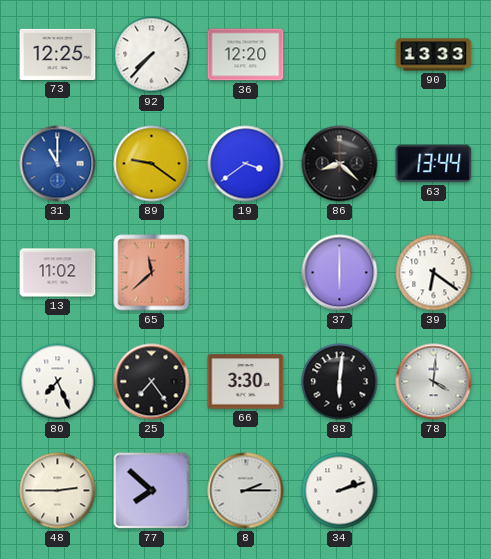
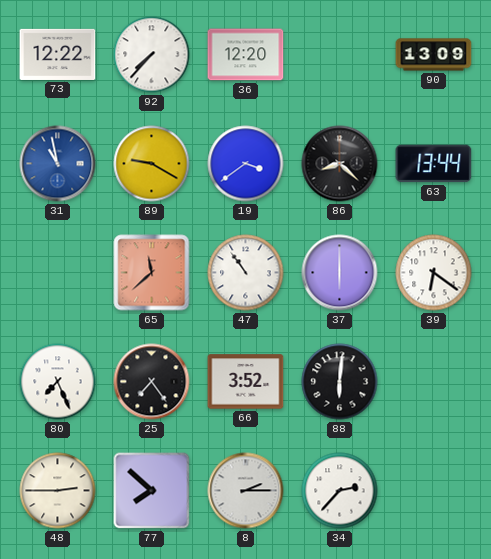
73: 12:25 -> 12:22 (58, 54)
90: 13:33 -> 13:09 (434, 55)
31: 11:00 -> 10:58 (58, 164)
89: 9:21 -> 9:20 (152, 164)
13: 11:02 -> none (58, 273)
47: none -> 10:54 (246, 273)
66: 3:30 -> 3:52 (246, 382)
78: 4:01 -> none (434, 382)
34: 2:12 -> 2:37 (340, 491)
